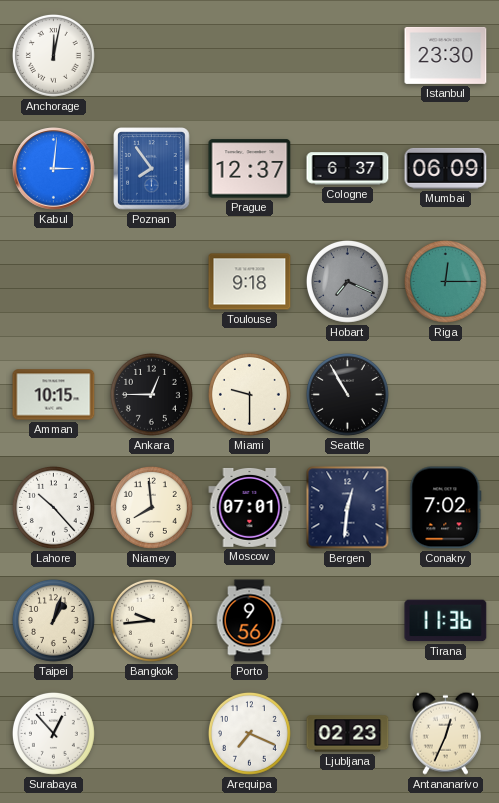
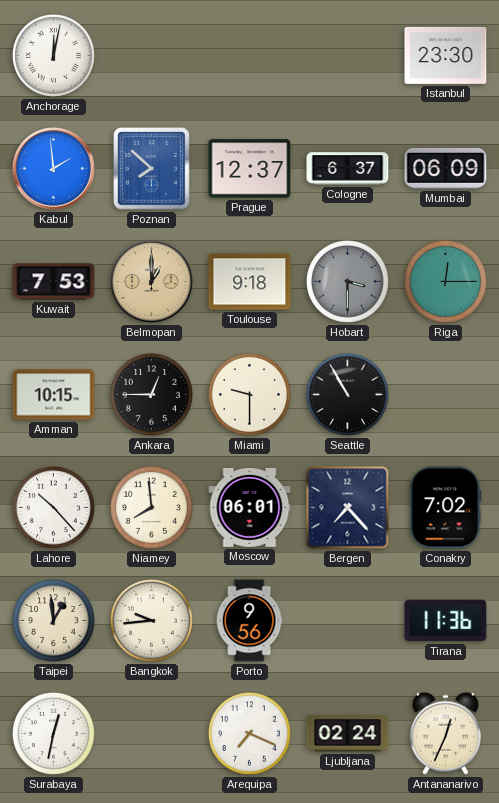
Kabul: 3:01 -> 1:59 (54, 169)
Poznan: 7:54 -> 7:52 (152, 169)
Kuwait: none -> 7:53 (54, 282)
Belmopan: none -> 1:00 (152, 282)
Hobart: 7:19 -> 3:30 (347, 281)
Moscow: 07:01 -> 06:01 (250, 507)
Bergen: 12:31 -> 7:23 (348, 508)
Taipei: 1:03 -> 12:59 (53, 620)
Surabaya: 12:53 -> 12:32 (53, 733)
Ljubljana: 02:23 -> 02:24 (348, 734)
